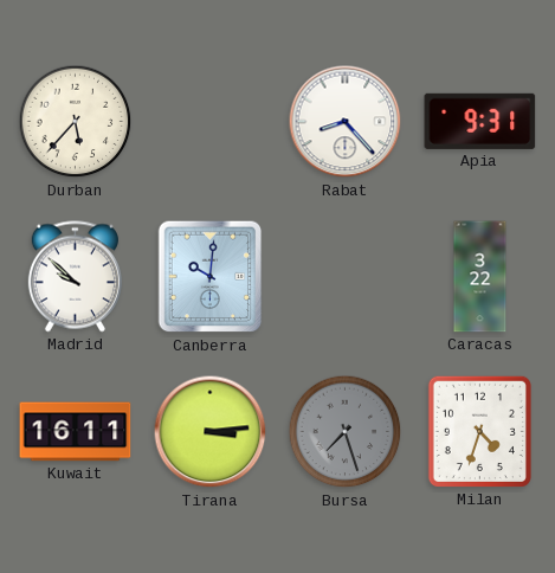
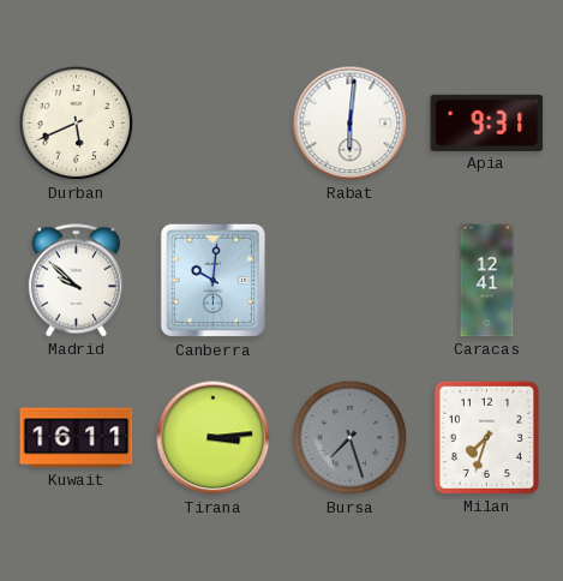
Durban: 5:37 -> 5:41 (77, 124)
Rabat: 8:23 -> 6:01 (351, 124)
Caracas: 3:22 -> 12:41 (487, 281)
Milan: 4:33 -> 7:33 (486, 437)
